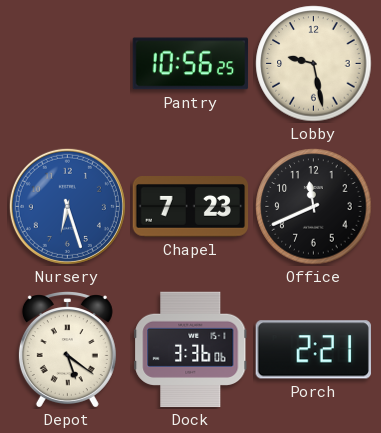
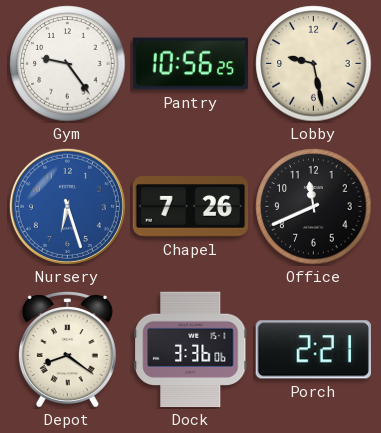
Gym: none -> 9:24 (68, 64)
Chapel: 7:23 -> 7:26 (191, 207)
Depot: 5:21 -> 8:21 (67, 350)
